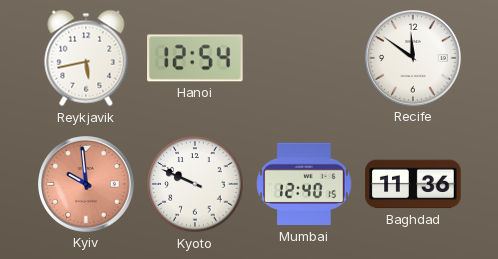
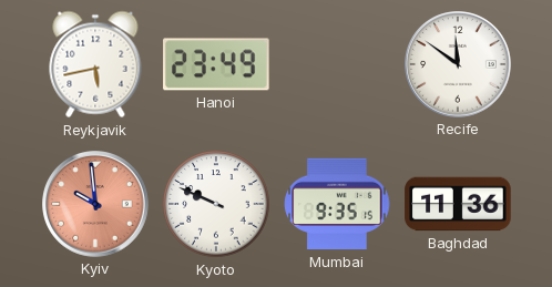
Hanoi: 12:54 -> 23:49 (216, 64)
Mumbai: 12:40 -> 9:35 (337, 204)
